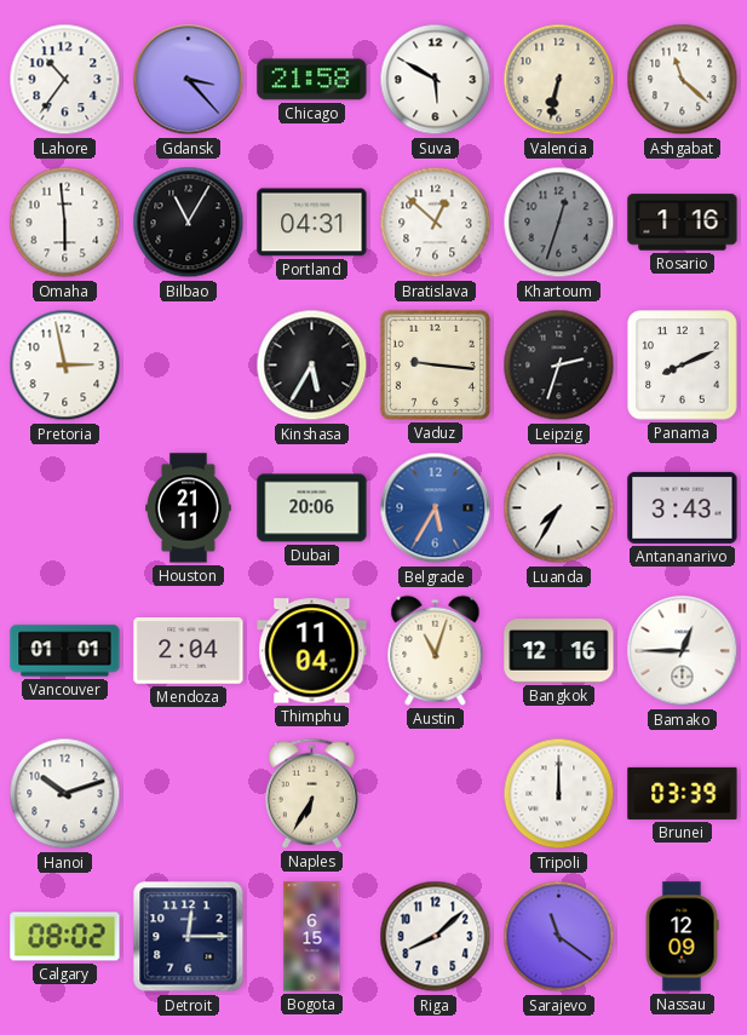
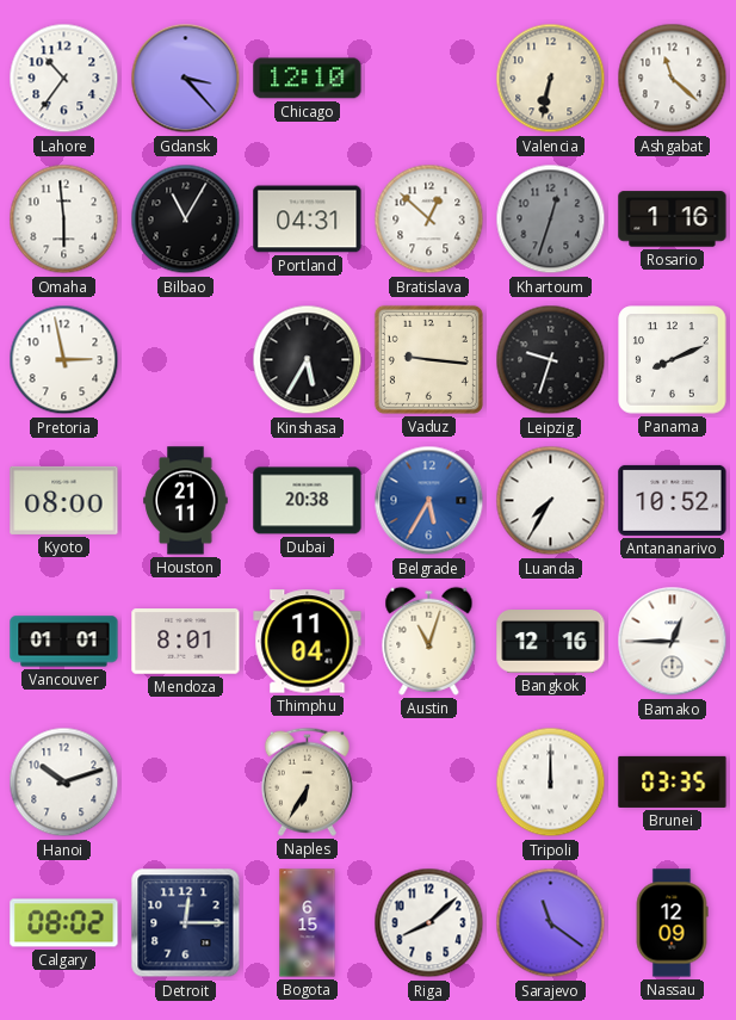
Chicago: 21:58 -> 12:10 (308, 79)
Suva: 5:50 -> none (436, 80)
Leipzig: 2:33 -> 9:33 (551, 360)
Kyoto: none -> 08:00 (64, 500)
Dubai: 20:06 -> 20:38 (308, 501)
Antananarivo: 3:43 -> 10:52 (673, 500)
Mendoza: 2:04 -> 8:01 (186, 642)
Brunei: 03:39 -> 03:35 (673, 781)
